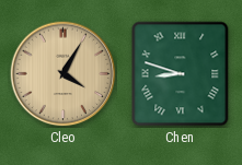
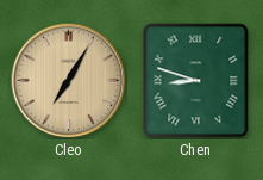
Cleo: 4:05 -> 7:05 (69, 81)
